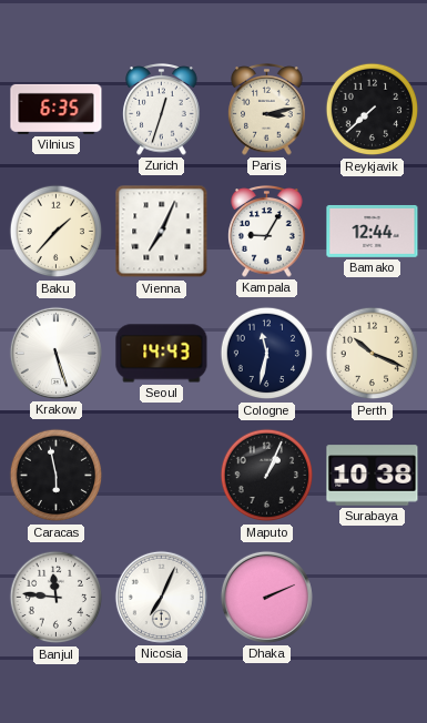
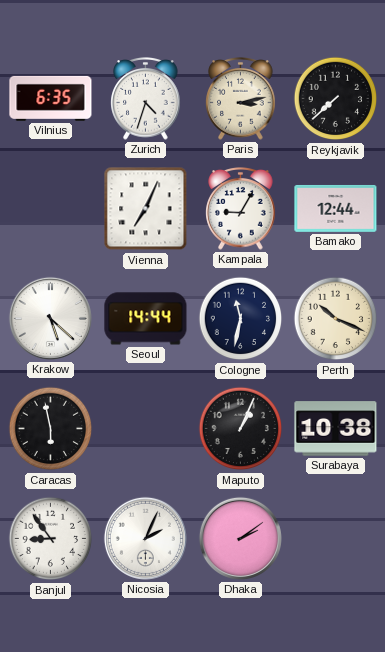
Zurich: 12:33 -> 4:33 (146, 99)
Baku: 1:37 -> none (57, 232)
Krakow: 5:27 -> 5:22 (50, 318)
Seoul: 14:43 -> 14:44 (146, 319)
Banjul: 11:46 -> 8:54 (51, 539)
Nicosia: 7:04 -> 2:04 (145, 538)
Dhaka: 2:11 -> 2:09 (240, 538)
